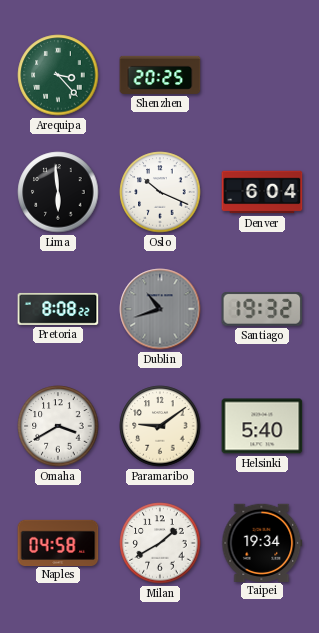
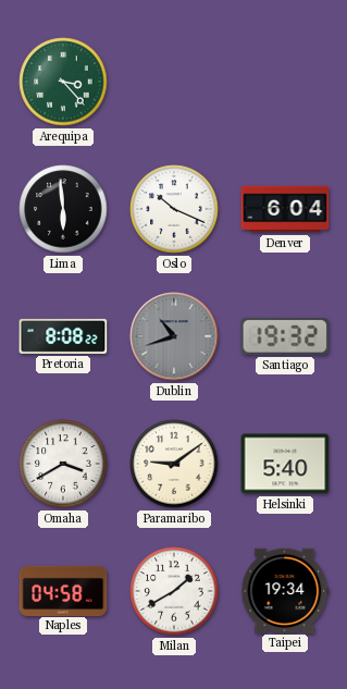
Shenzhen: 20:25 -> none (160, 75)
